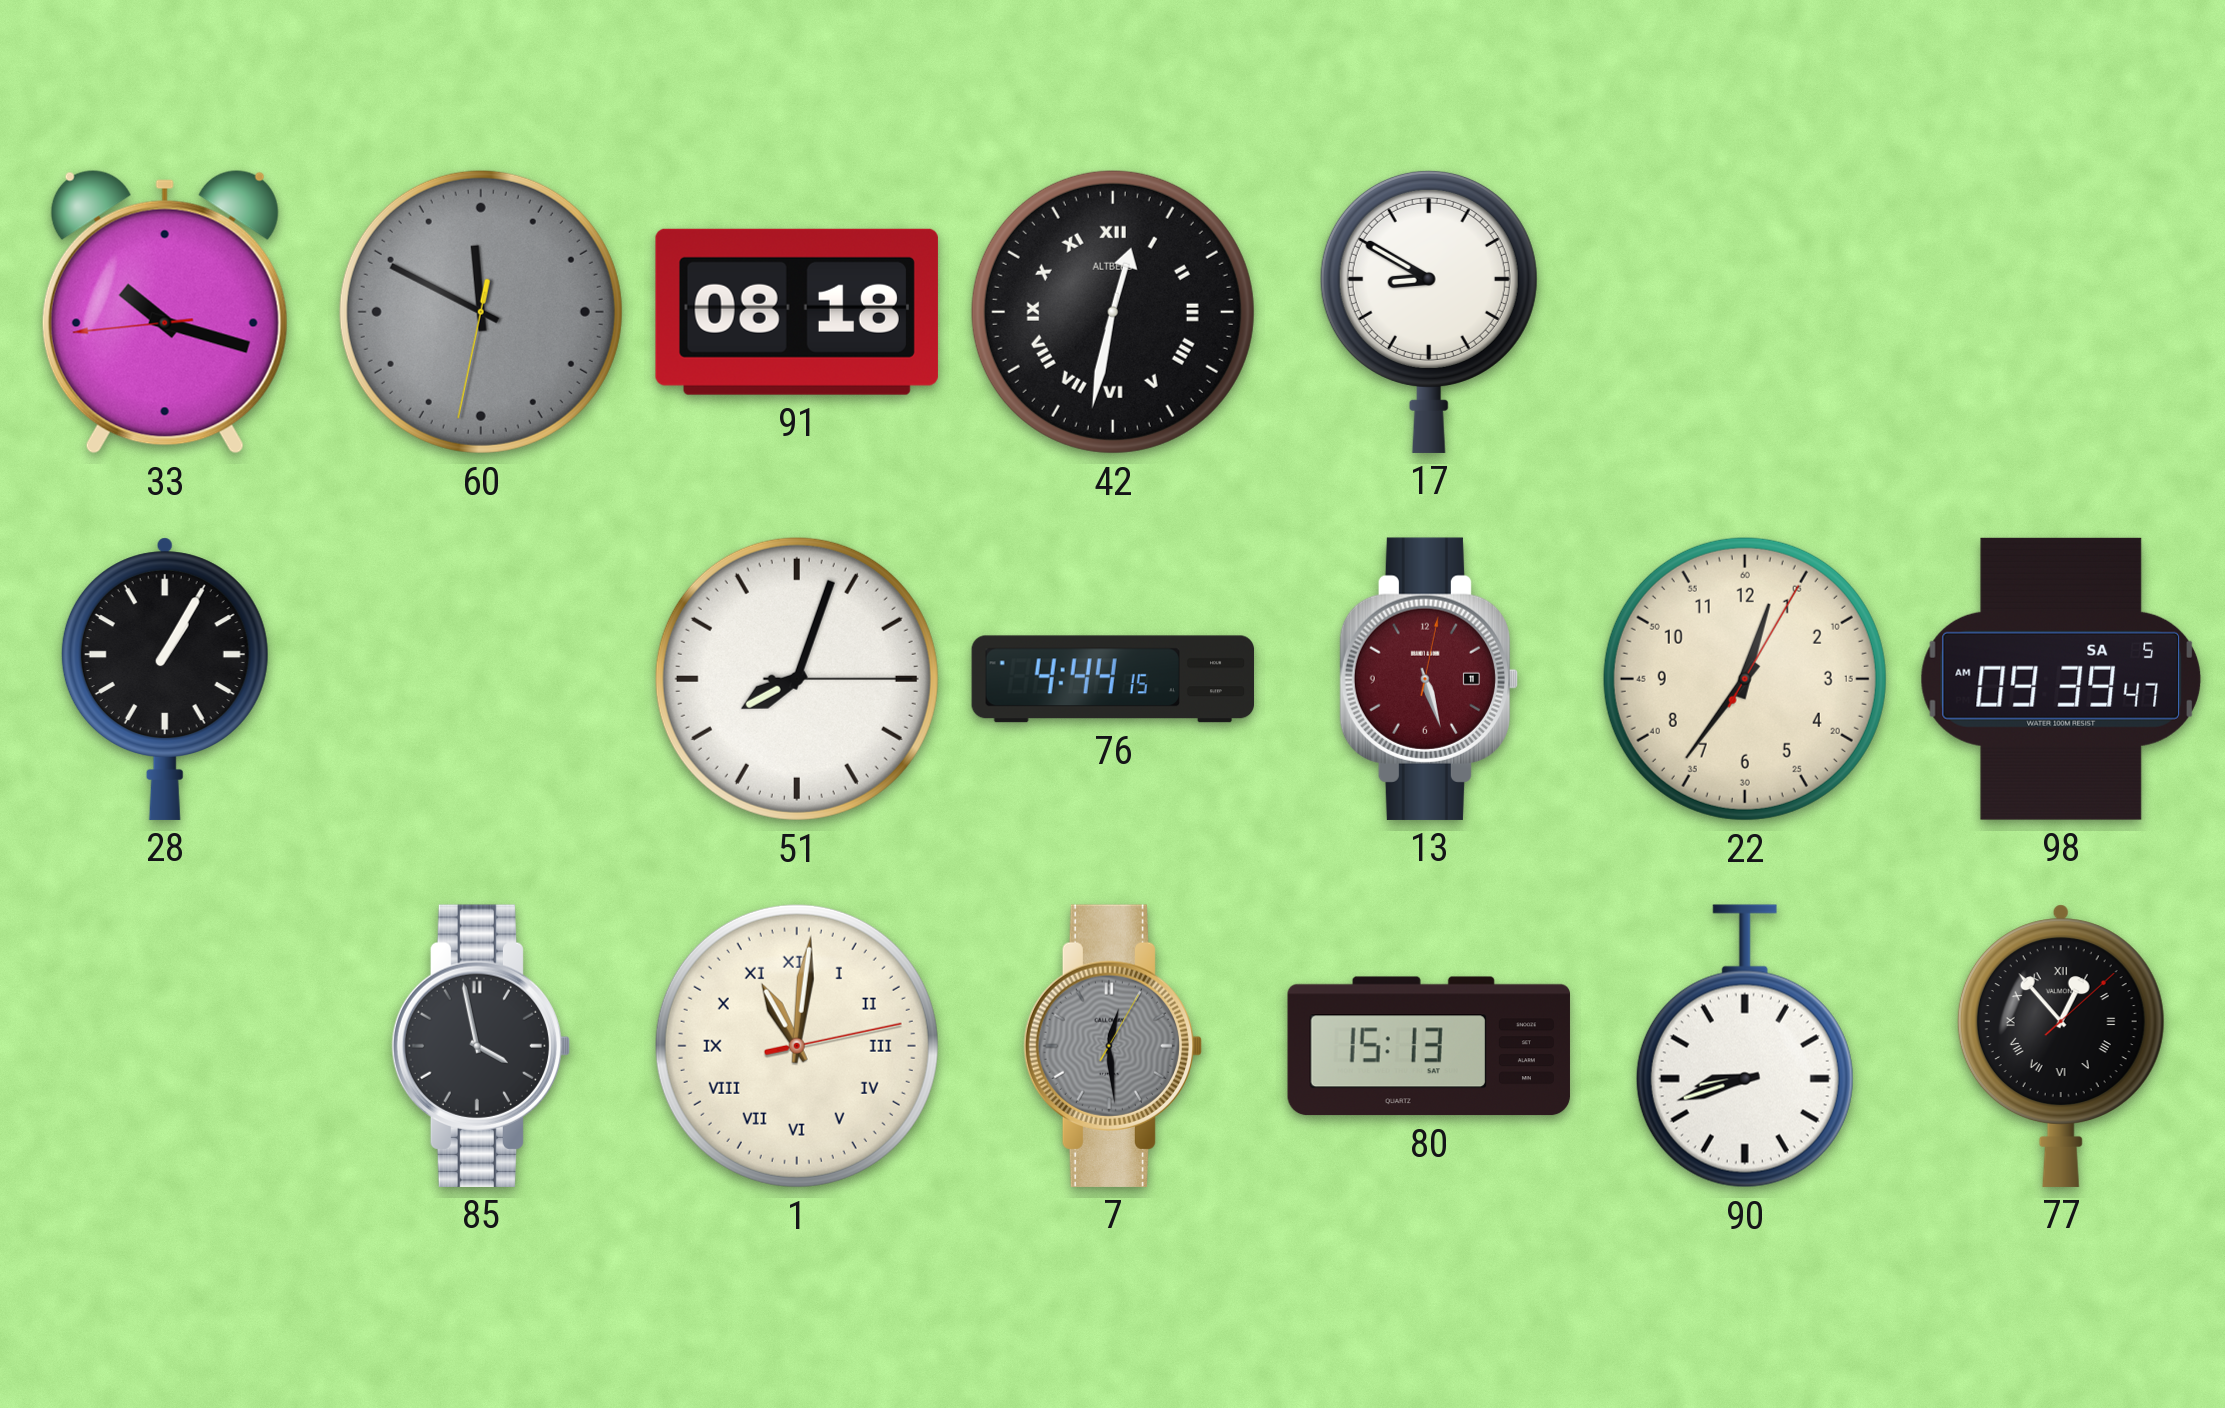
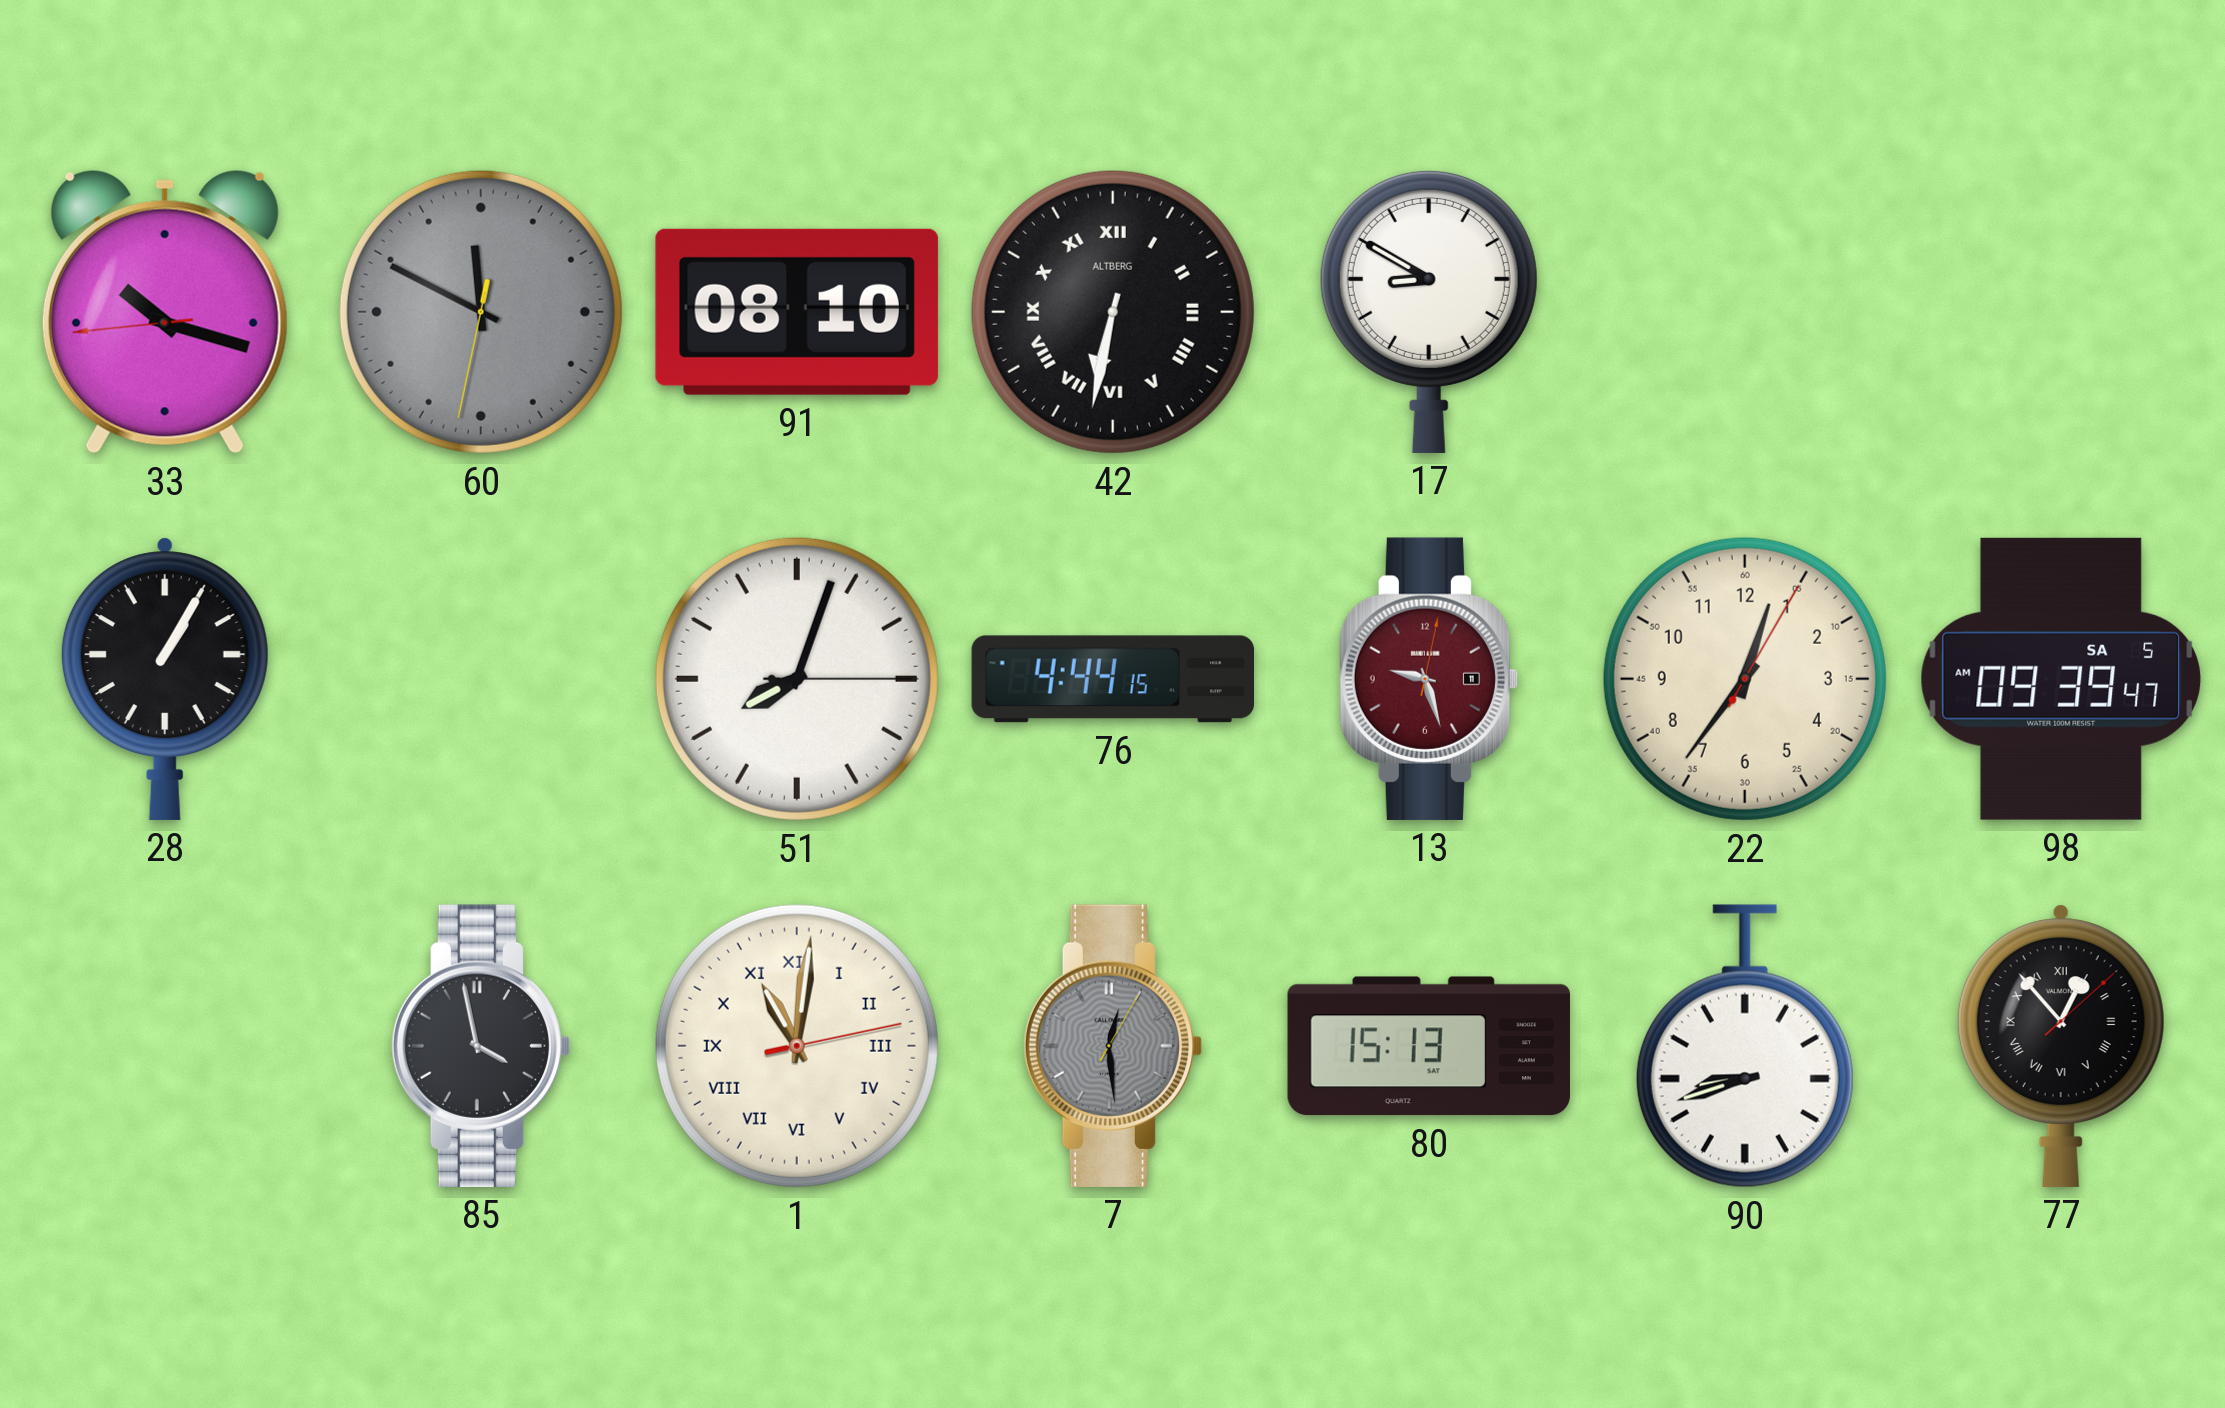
91: 08:18 -> 08:10 (797, 312)
42: 12:32 -> 6:32 (1113, 312)
13: 5:27 -> 9:27 (1428, 679)
